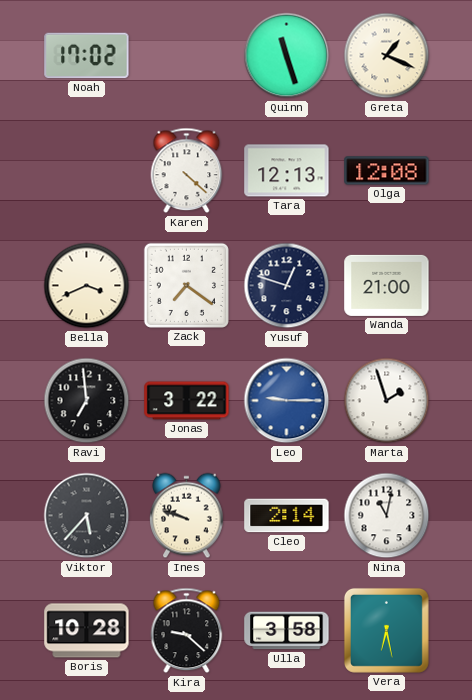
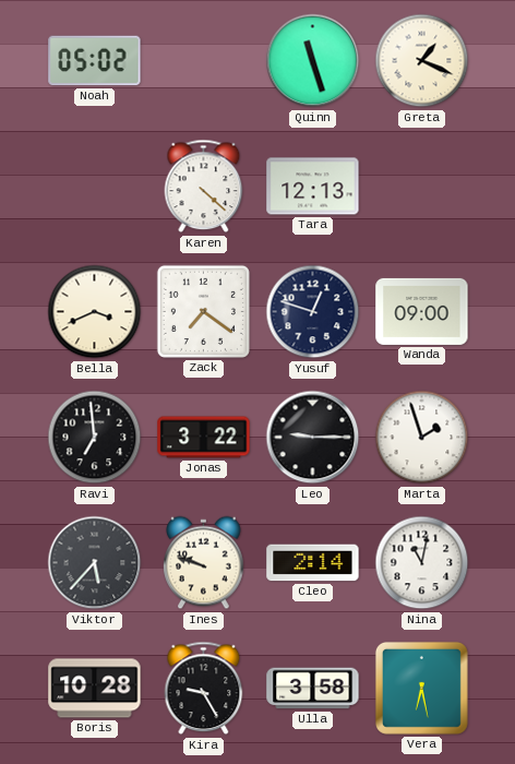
Noah: 17:02 -> 05:02 (95, 61)
Olga: 12:08 -> none (387, 171)
Wanda: 21:00 -> 09:00 (422, 311)
Leo dial: blue -> black (313, 438)
Kira: 9:22 -> 9:25 (204, 689)
